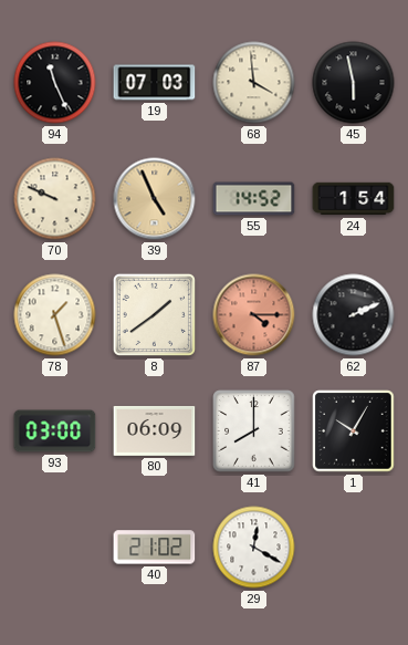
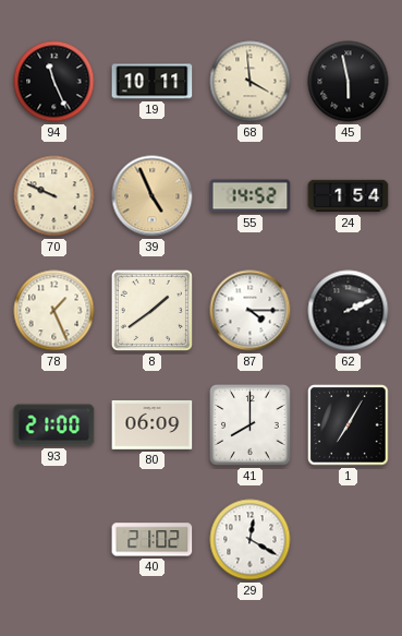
19: 07:03 -> 10:11 (153, 82)
78: 1:27 -> 1:26 (54, 311)
87 dial: salmon -> white (251, 311)
93: 03:00 -> 21:00 (54, 425)
1: 10:05 -> 7:05 (349, 425)
